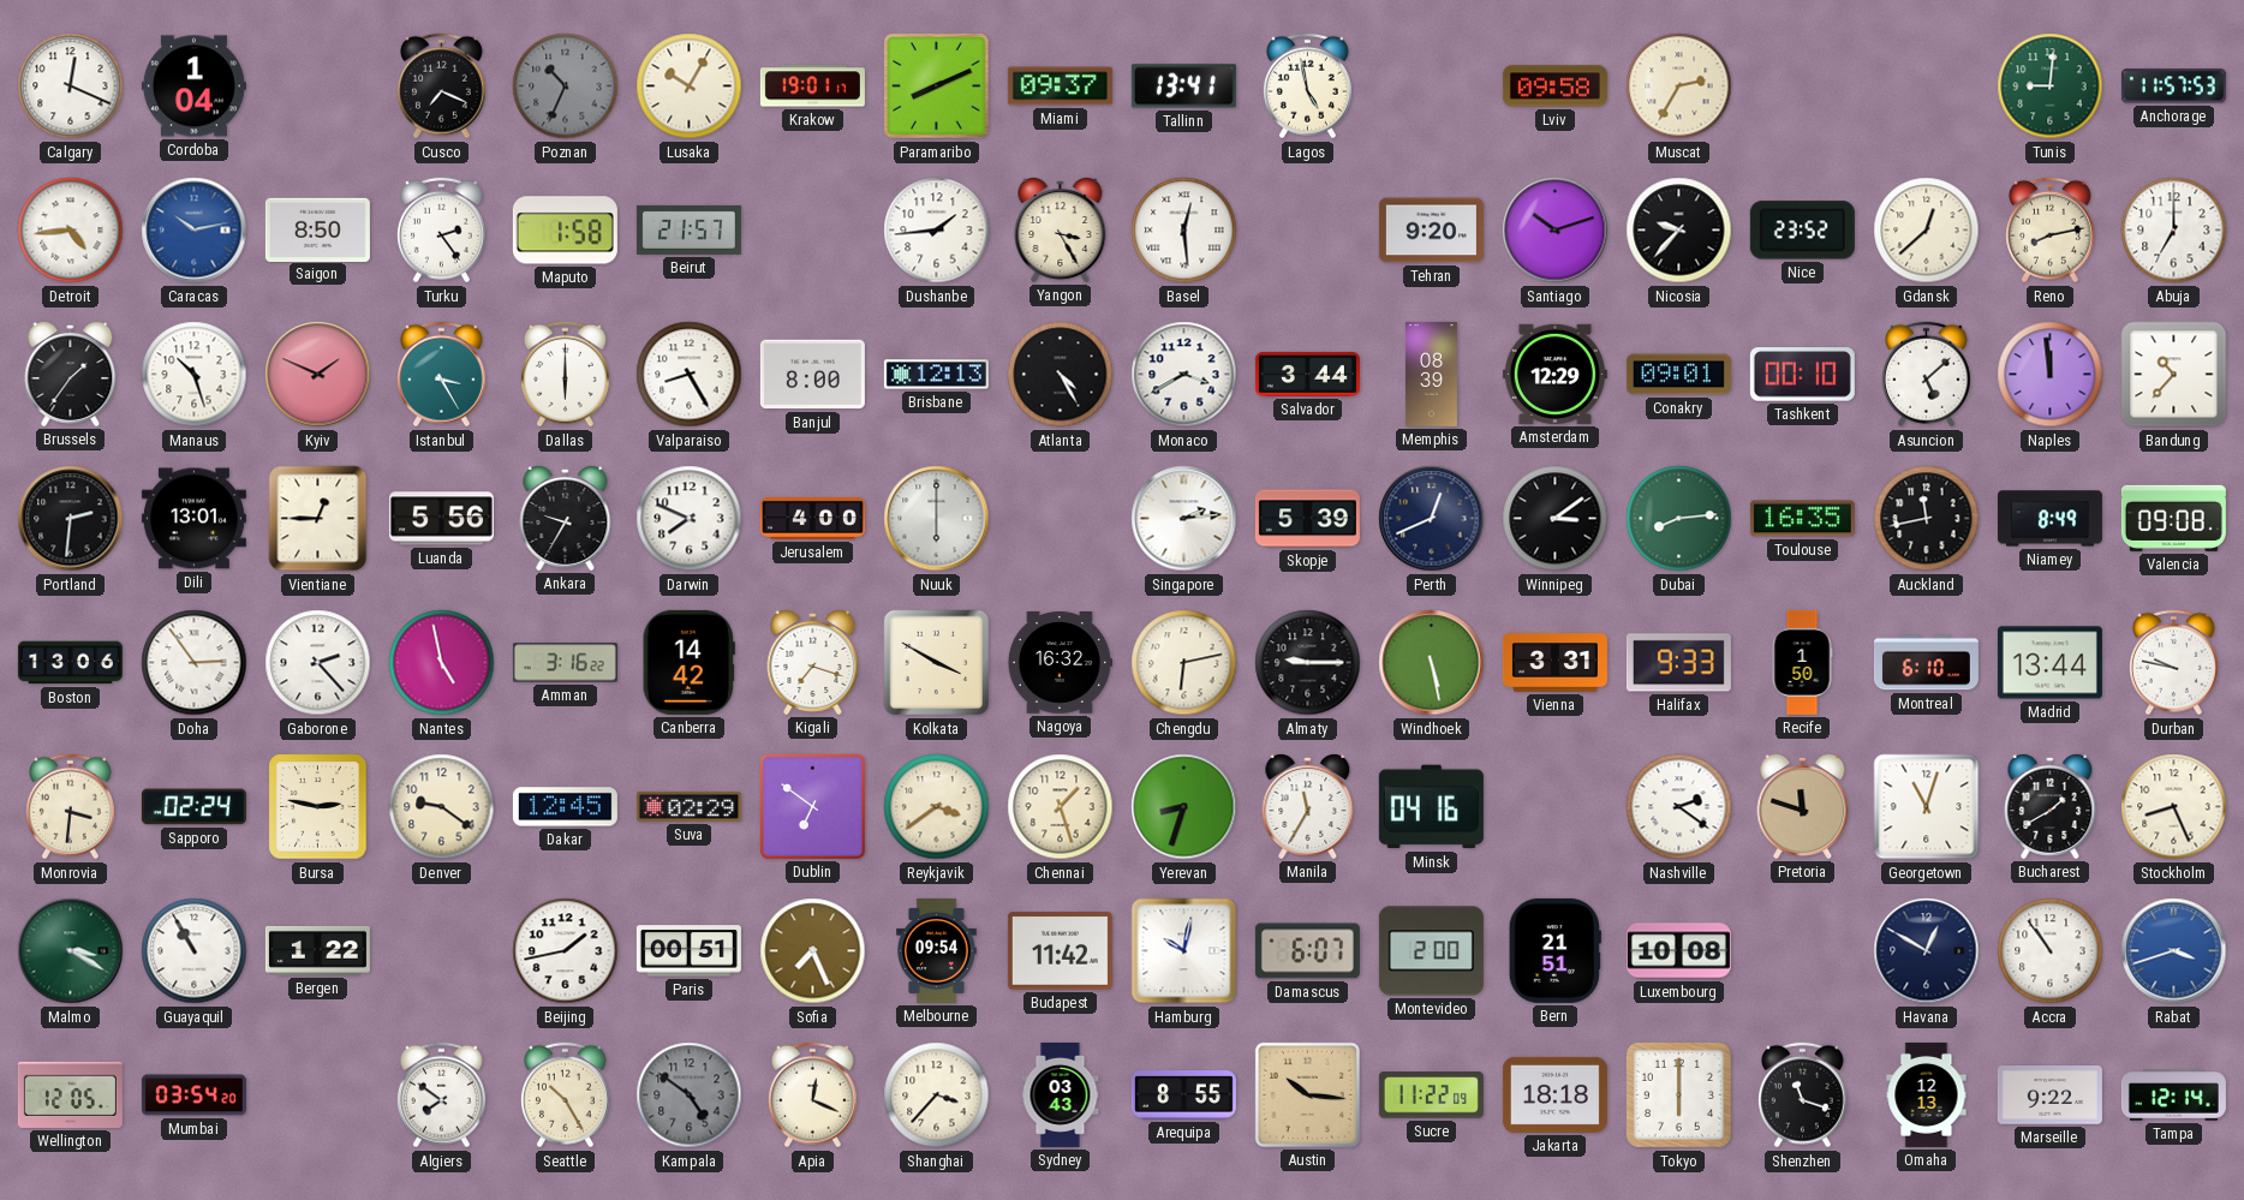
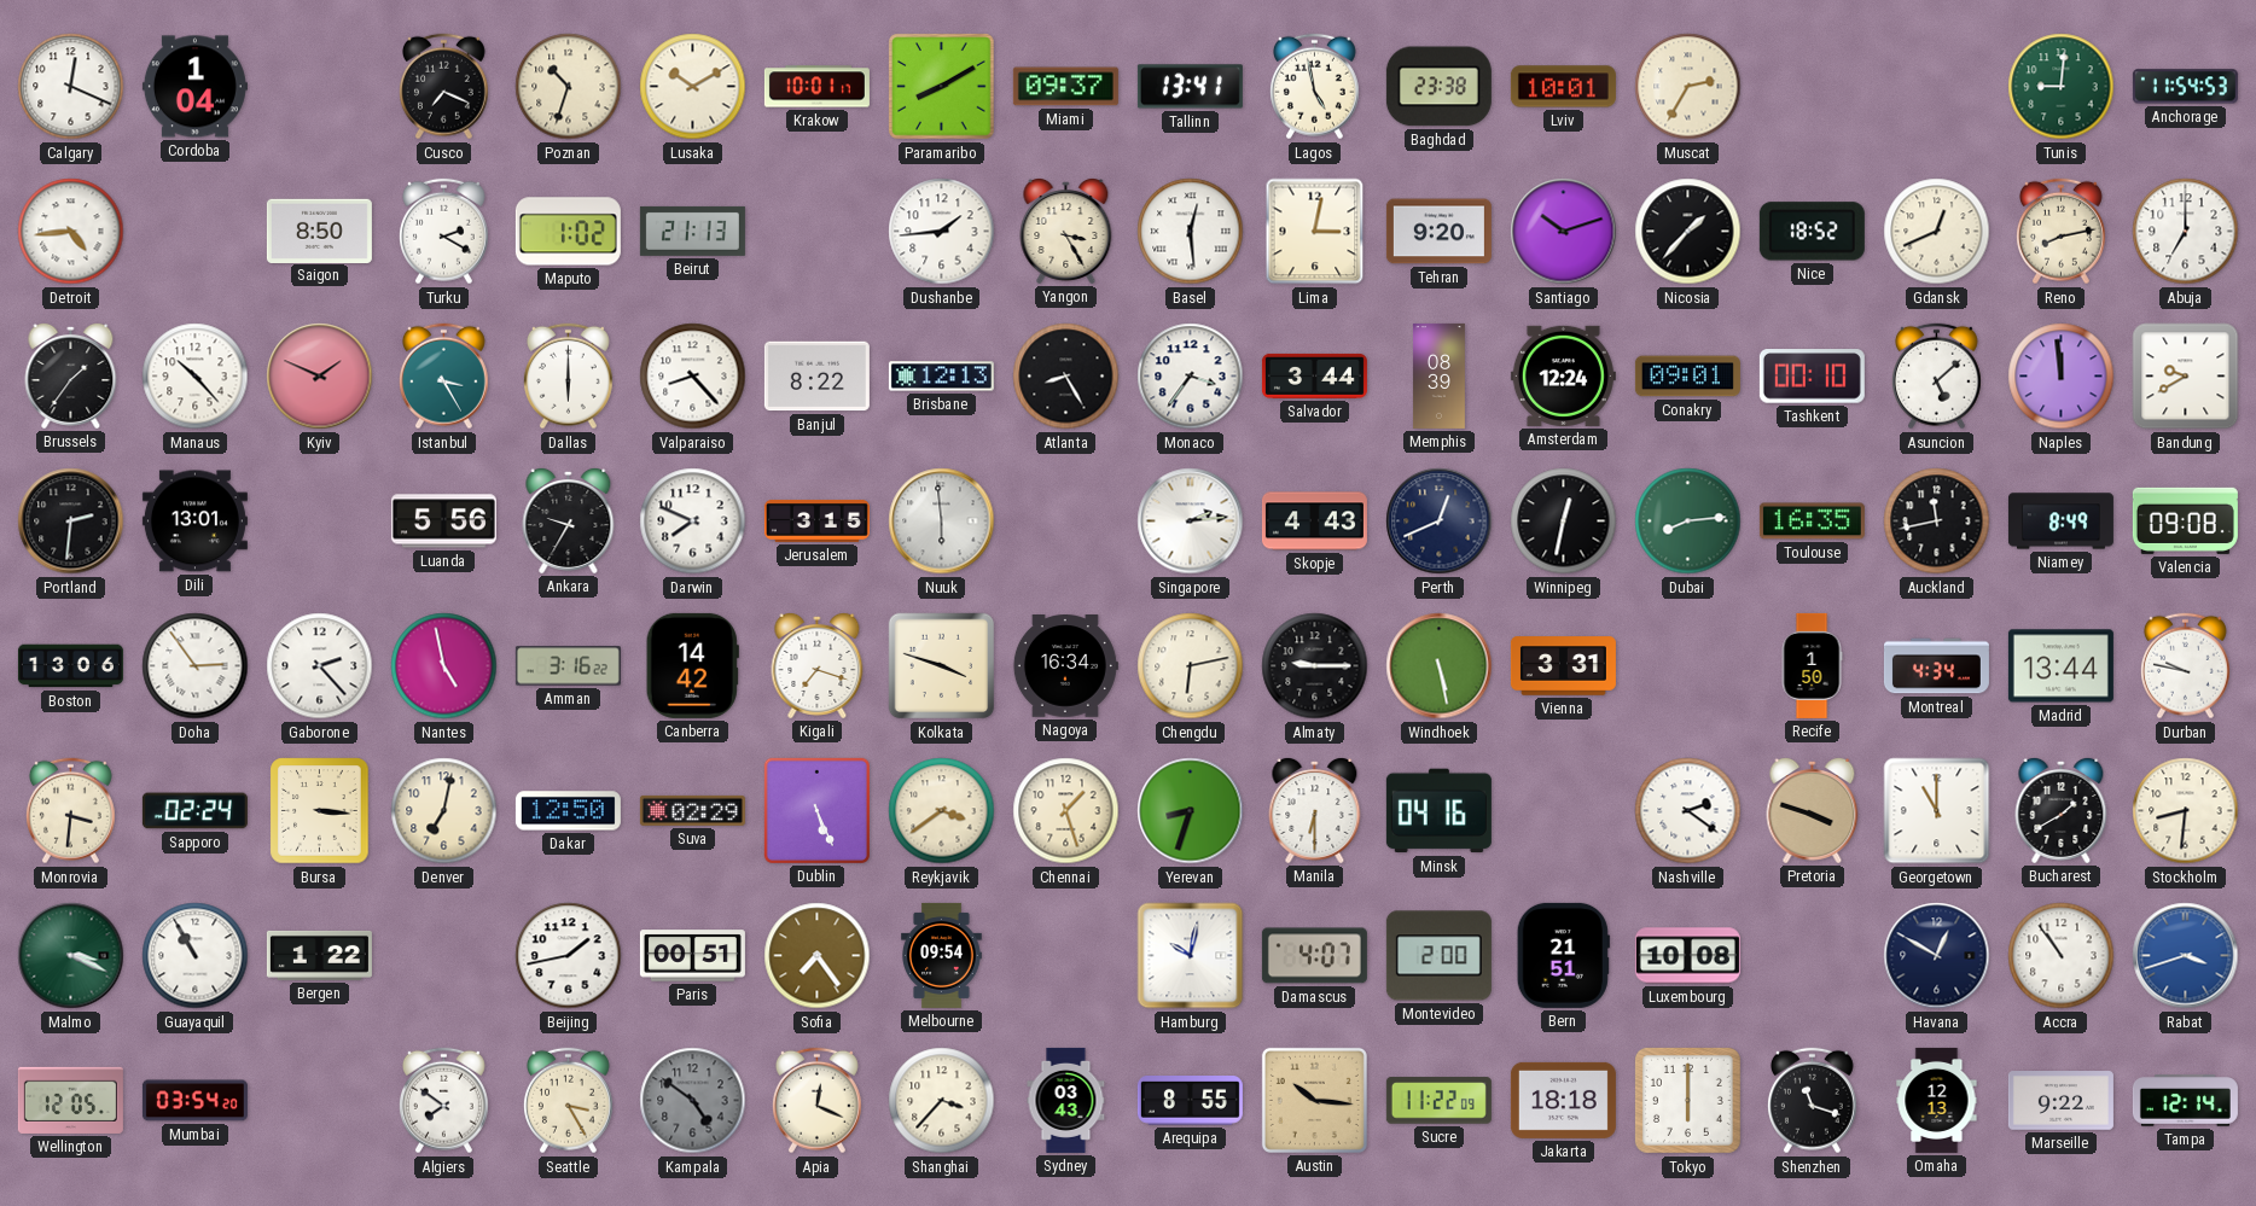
Poznan: 10:34 -> 10:33 (569, 87)
Poznan dial: grey -> cream (569, 87)
Lusaka: 10:05 -> 10:10 (693, 87)
Krakow: 19:01 -> 10:01 (816, 87)
Paramaribo: 8:11 -> 8:10 (942, 87)
Baghdad: none -> 23:38 (1438, 87)
Lviv: 09:58 -> 10:01 (1563, 87)
Anchorage: 11:57 -> 11:54 (2185, 87)
Caracas: 10:13 -> none (195, 231)
Turku: 2:24 -> 2:20 (443, 232)
Maputo: 1:58 -> 1:02 (568, 232)
Beirut: 21:57 -> 21:13 (692, 231)
Lima: none -> 3:02 (1315, 232)
Nicosia: 9:37 -> 1:37 (1688, 232)
Nice: 23:52 -> 18:52 (1812, 232)
Gdansk: 12:38 -> 12:41 (1937, 232)
Manaus: 10:27 -> 10:23 (196, 377)
Valparaiso: 8:25 -> 8:23 (693, 377)
Banjul: 8:00 -> 8:22 (816, 377)
Atlanta: 4:25 -> 8:25 (1066, 377)
Monaco: 3:40 -> 3:36 (1191, 377)
Amsterdam: 12:29 -> 12:24 (1563, 375)
Bandung: 10:37 -> 9:40 (2186, 377)
Vientiane: 12:45 -> none (318, 519)
Jerusalem: 4:00 -> 3:15 (816, 520)
Nuuk: 6:00 -> 5:59 (942, 522)
Skopje: 5:39 -> 4:43 (1314, 522)
Winnipeg: 3:09 -> 12:32 (1564, 522)
Kolkata: 3:50 -> 3:48 (942, 666)
Nagoya: 16:32 -> 16:34 (1065, 666)
Halifax: 9:33 -> none (1678, 663)
Montreal: 6:10 -> 4:34 (1936, 666)
Bursa: 2:47 -> 3:16 (320, 811)
Denver: 9:21 -> 7:02 (444, 811)
Dakar: 12:45 -> 12:50 (568, 811)
Dublin: 6:51 -> 5:26 (816, 810)
Manila: 11:35 -> 6:30 (1315, 810)
Pretoria: 11:48 -> 3:48 (1813, 810)
Georgetown: 11:03 -> 11:00 (1937, 811)
Stockholm: 8:26 -> 8:31 (2186, 811)
Malmo: 3:20 -> 3:19 (71, 956)
Sofia: 7:26 -> 7:24 (818, 956)
Budapest: 11:42 -> none (1060, 951)
Damascus: 6:07 -> 4:07 (1314, 956)
Seattle: 10:25 -> 3:25 (568, 1101)
